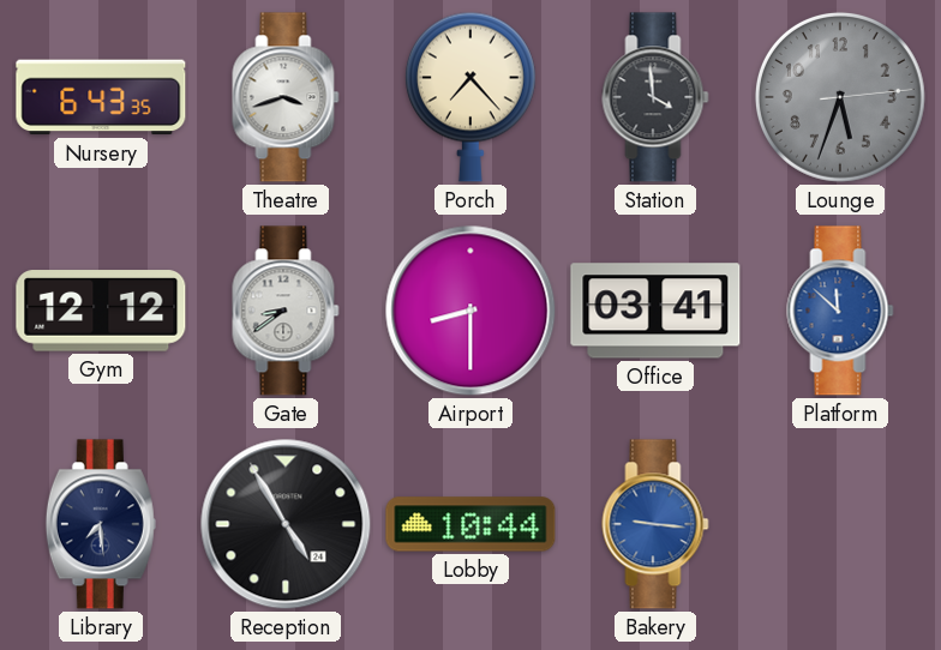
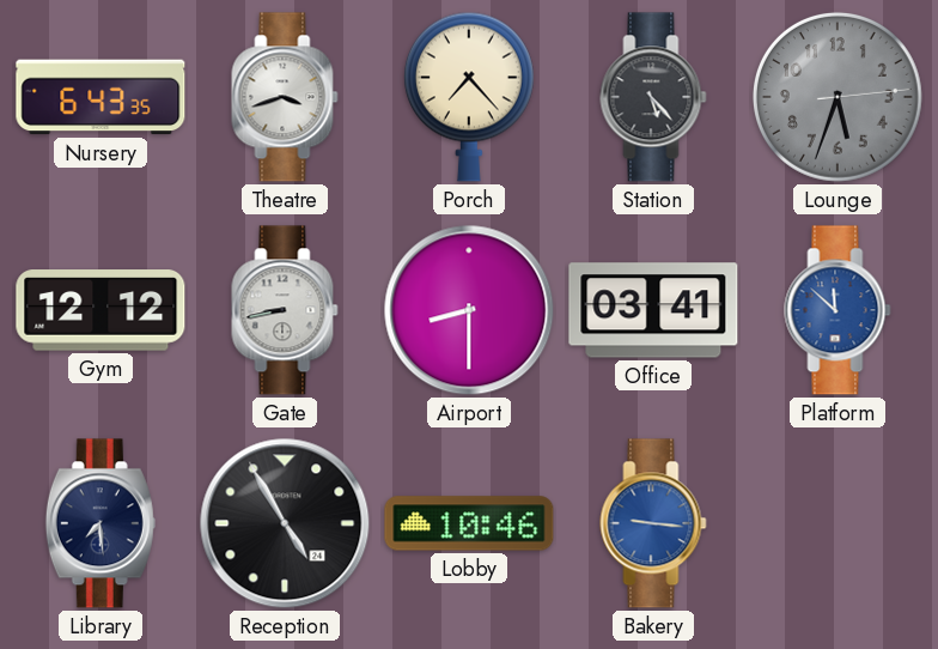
Station: 3:59 -> 5:23 (653, 97)
Gate: 8:39 -> 8:43 (285, 310)
Lobby: 10:44 -> 10:46 (469, 523)
